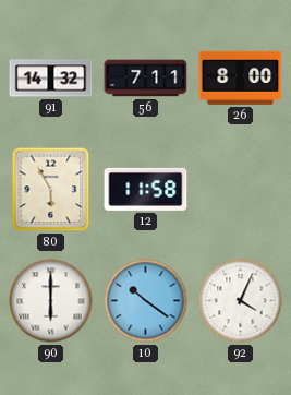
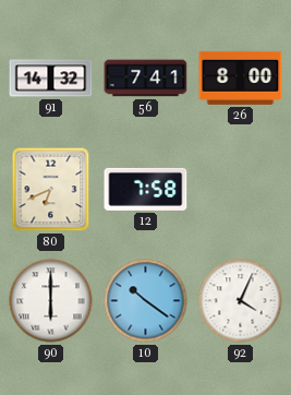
56: 7:11 -> 7:41 (146, 79)
80: 5:55 -> 6:41 (51, 190)
12: 11:58 -> 7:58 (146, 189)
